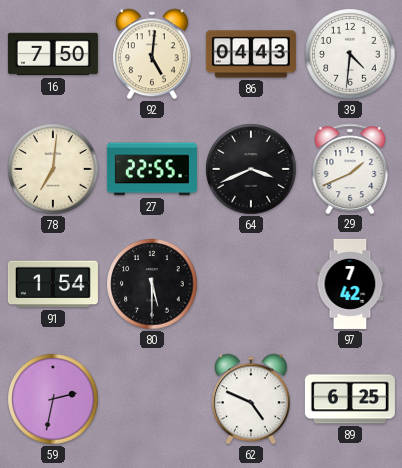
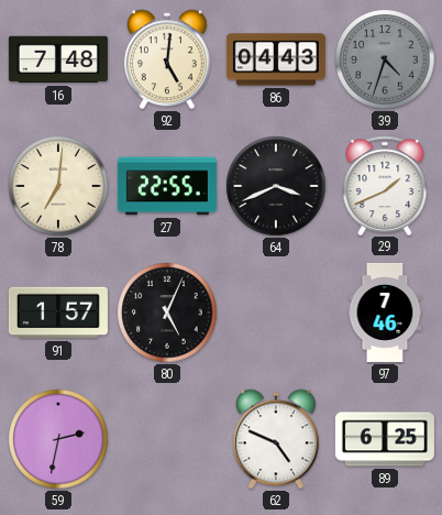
16: 7:50 -> 7:48 (58, 59)
39: 4:31 -> 4:33 (385, 59)
39 dial: white -> grey (385, 59)
91: 1:54 -> 1:57 (58, 313)
80: 5:30 -> 5:04 (167, 313)
97: 7:42 -> 7:46 (385, 313)
